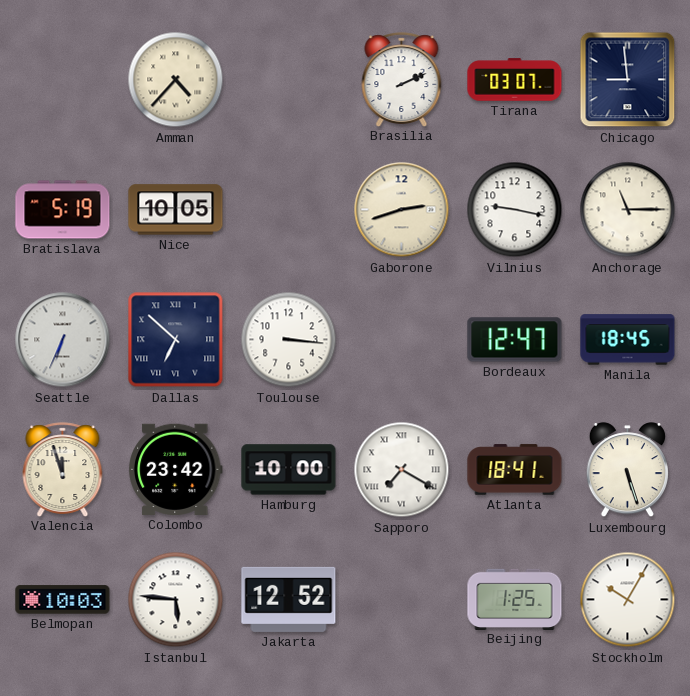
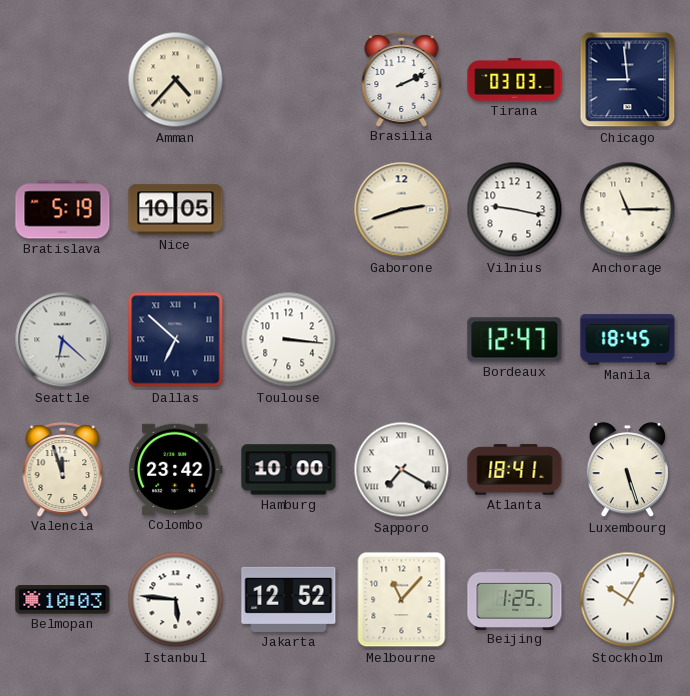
Tirana: 03:07 -> 03:03 (515, 80)
Seattle: 6:34 -> 6:22 (63, 340)
Melbourne: none -> 11:07 (402, 600)
